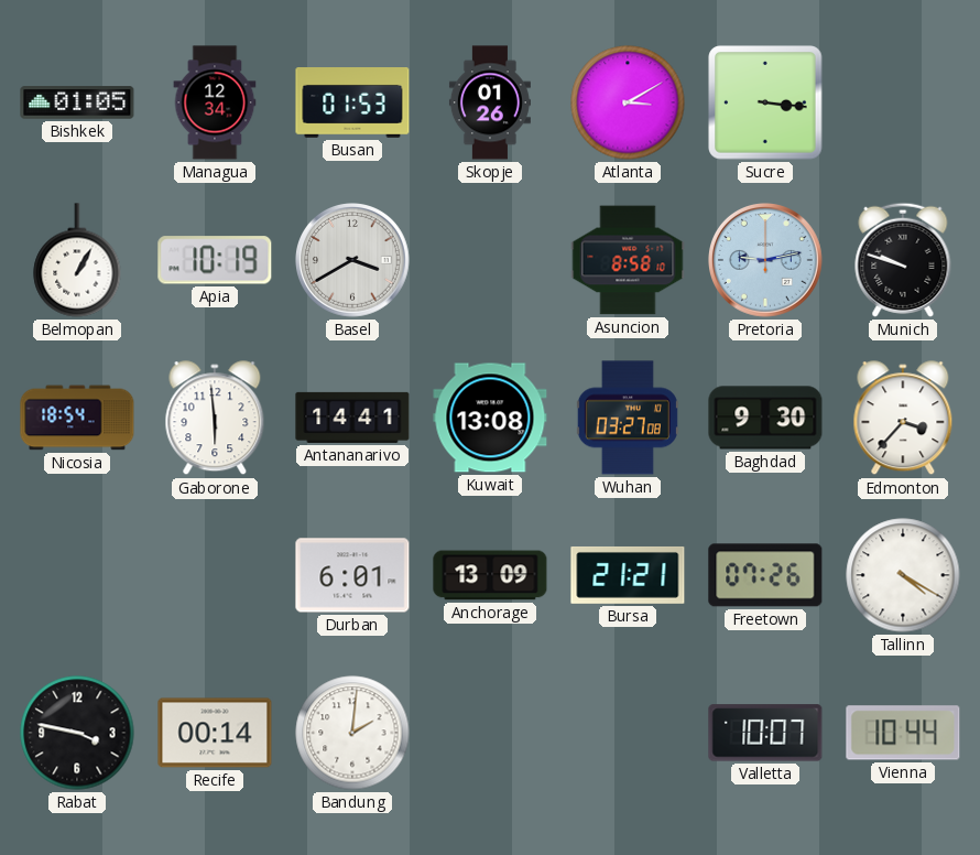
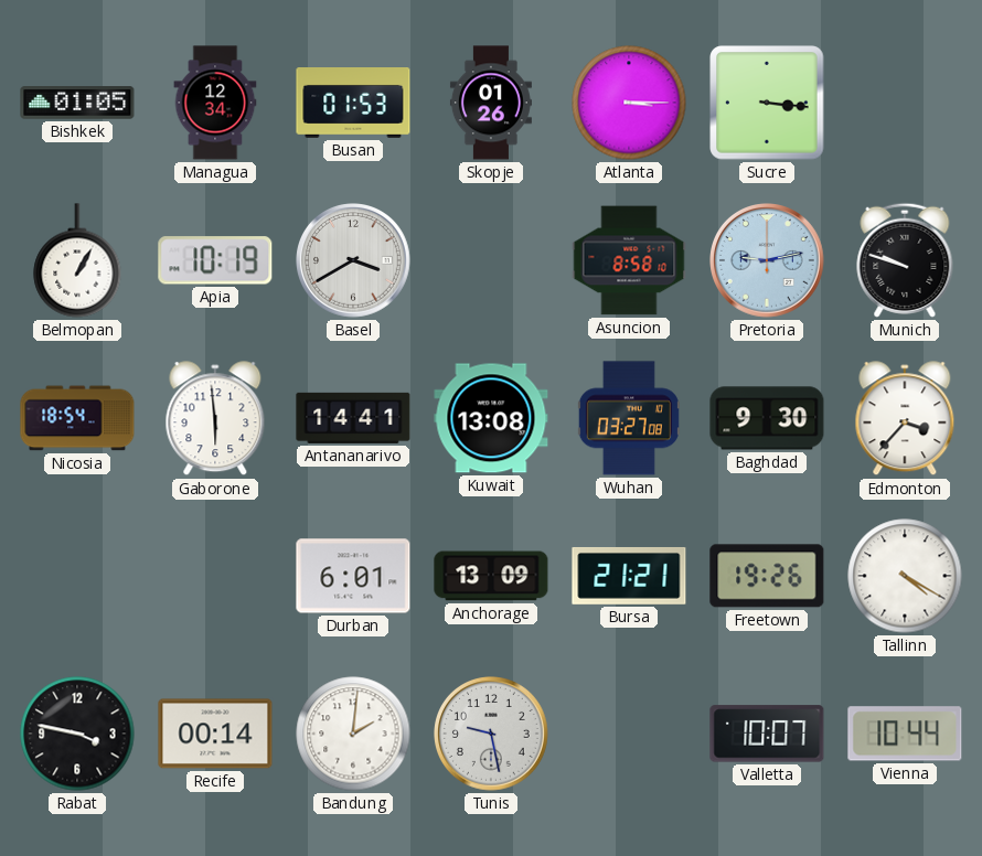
Atlanta: 3:10 -> 3:15 (629, 103)
Freetown: 07:26 -> 19:26 (767, 576)
Tunis: none -> 9:28 (492, 735)
